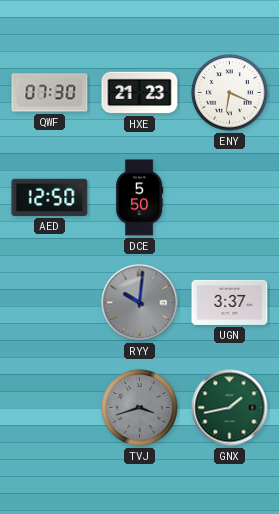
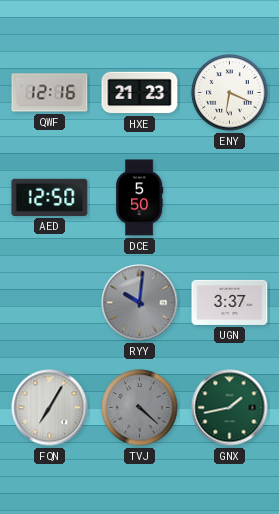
QWF: 07:30 -> 12:16 (50, 93)
FQN: none -> 7:05 (50, 408)
TVJ: 3:42 -> 4:22 (140, 408)
